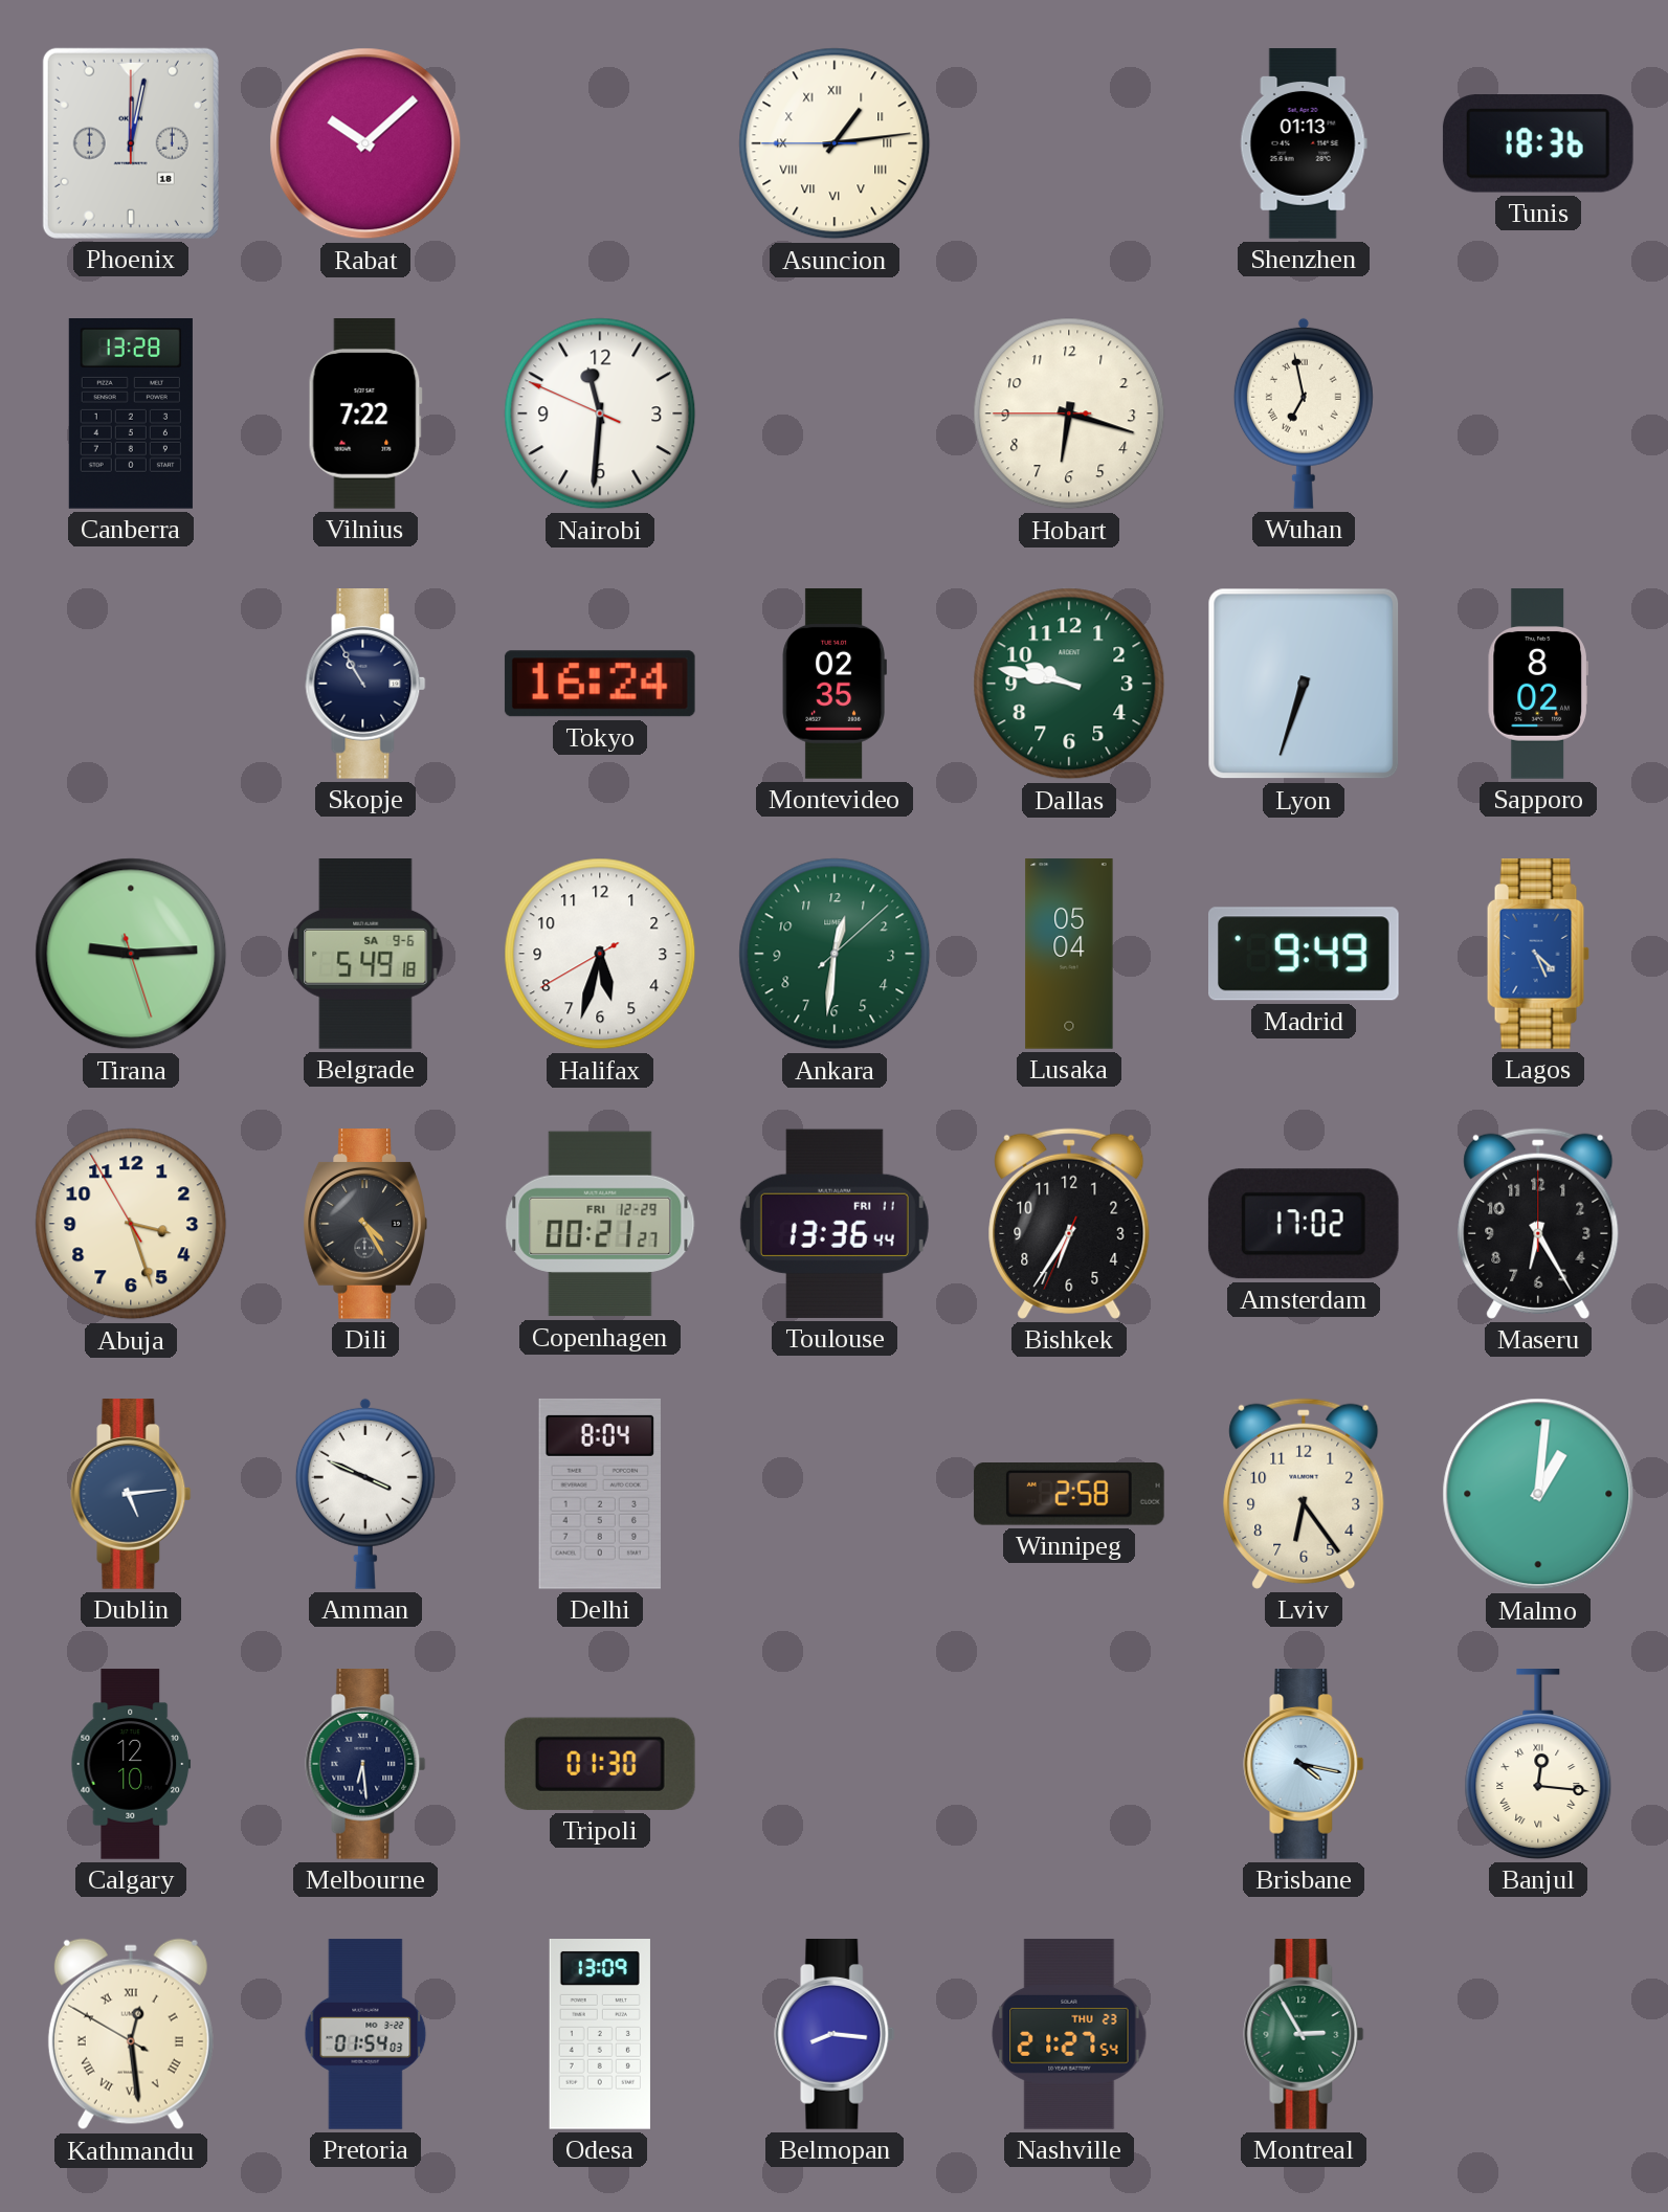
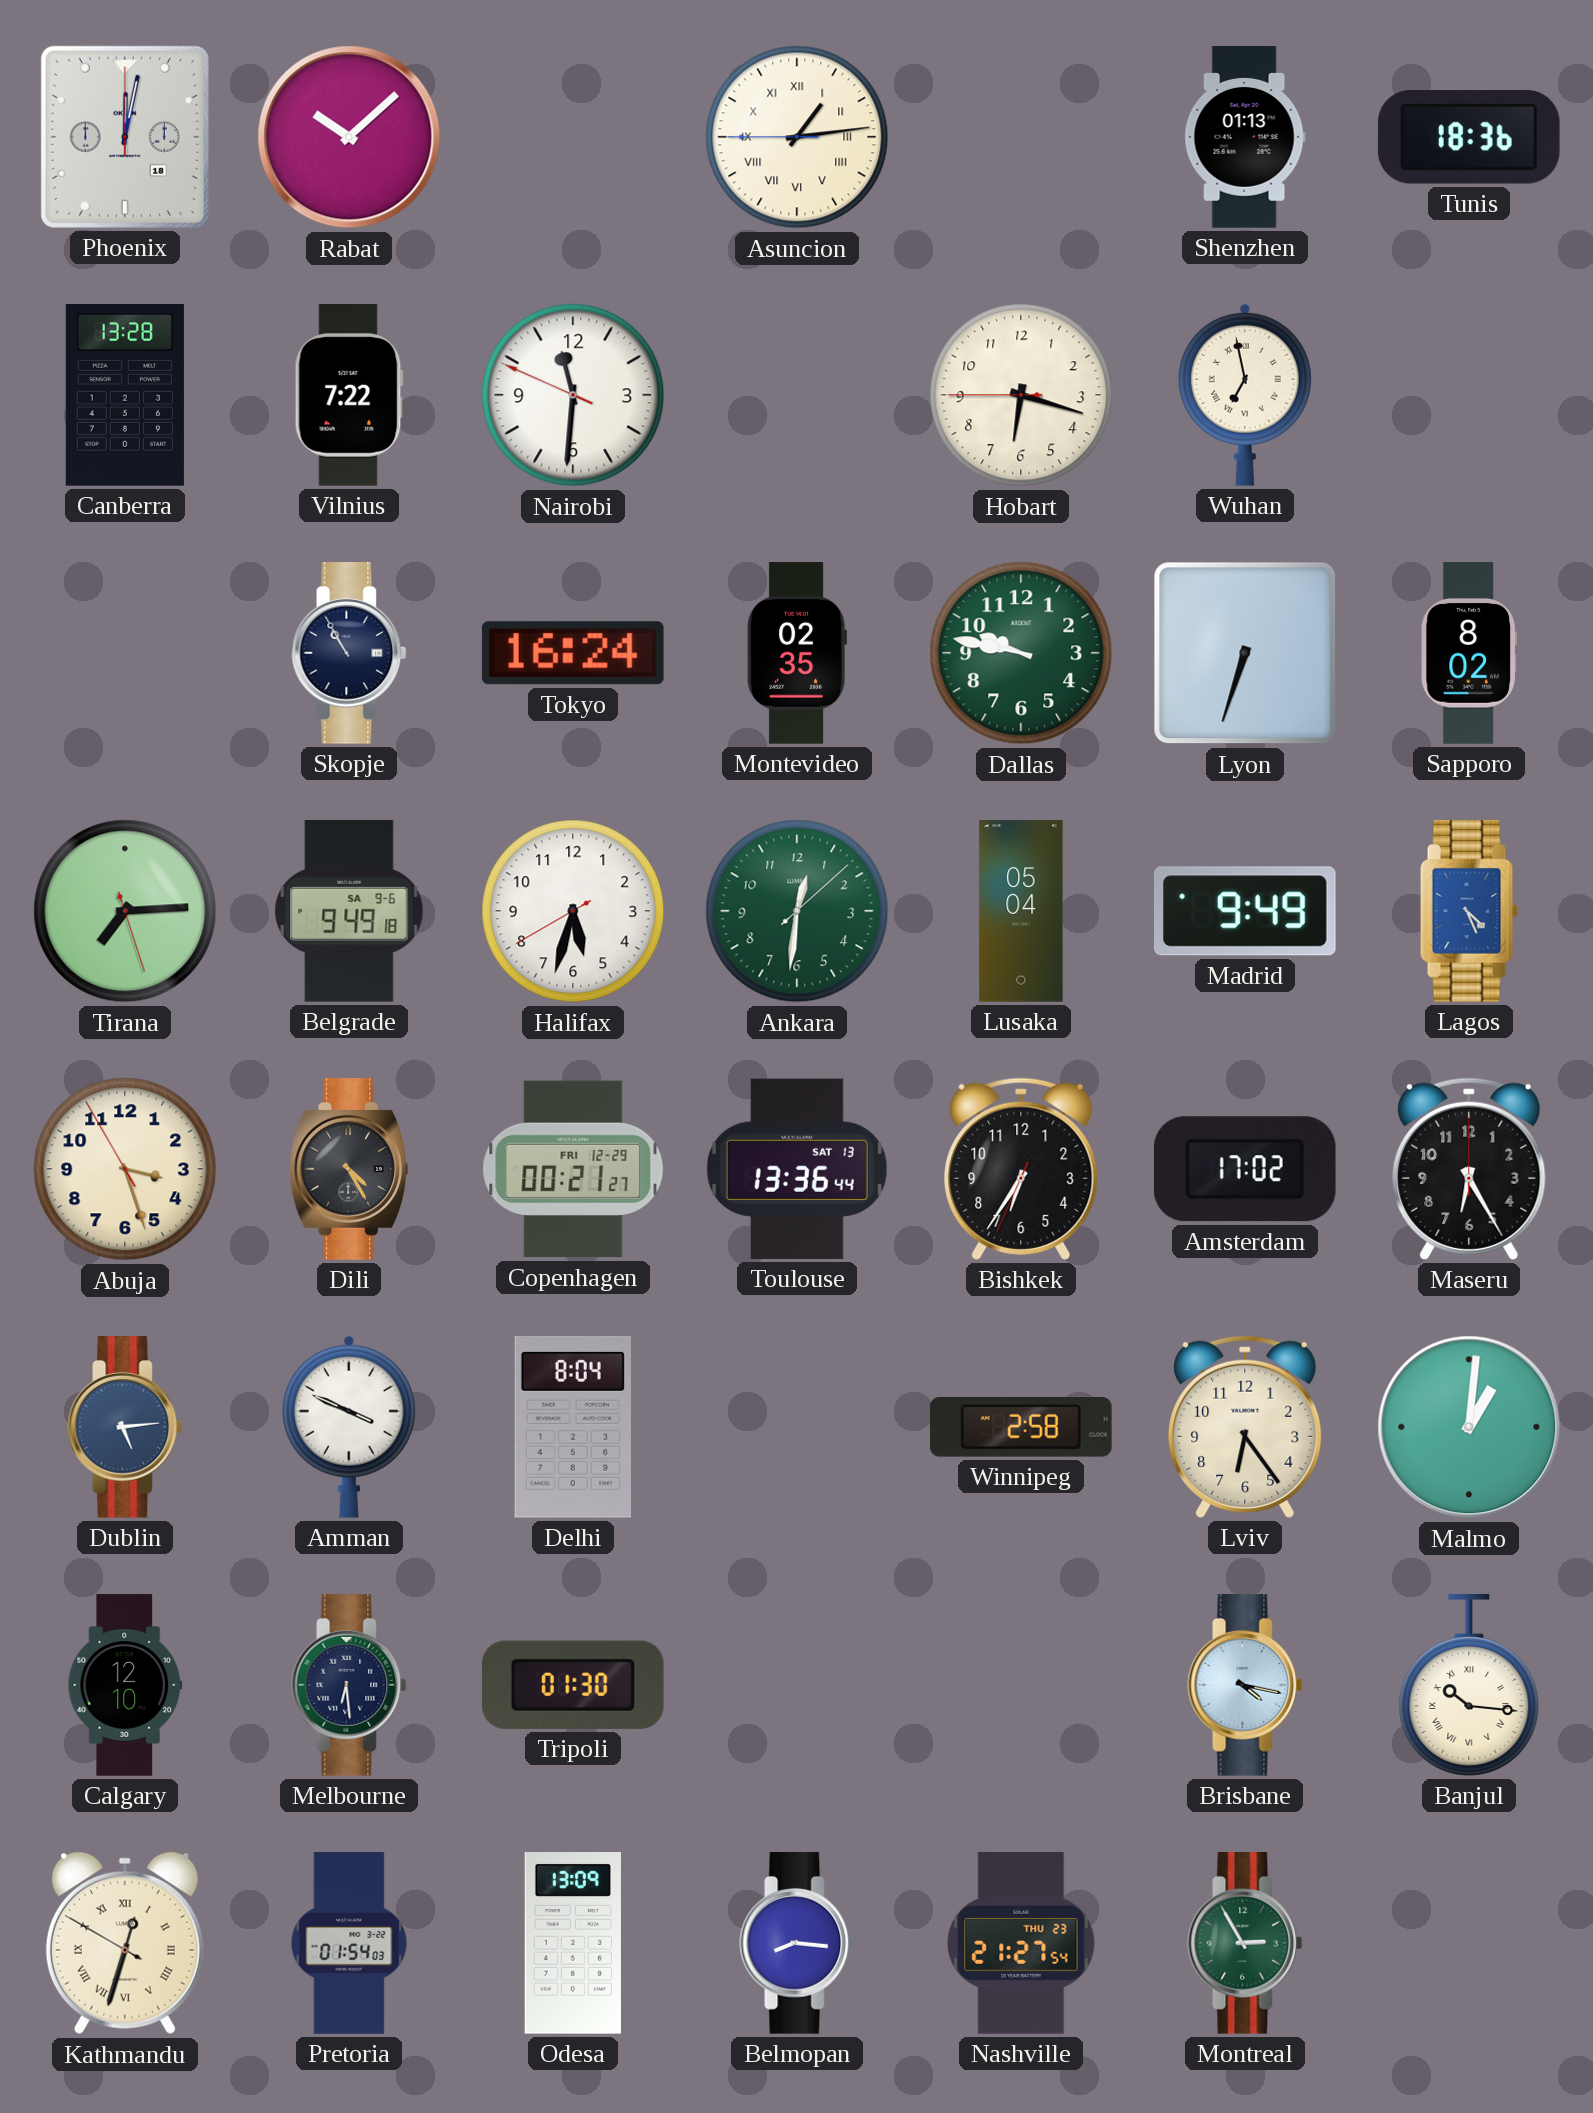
Tirana: 9:14 -> 7:14 (125, 911)
Belgrade: 5:49 -> 9:49 (349, 912)
Toulouse date: FRI 11 -> SAT 13 (797, 1169)
Banjul: 12:16 -> 10:16 (1469, 1686)
Kathmandu: 12:28 -> 12:32 (125, 1943)
